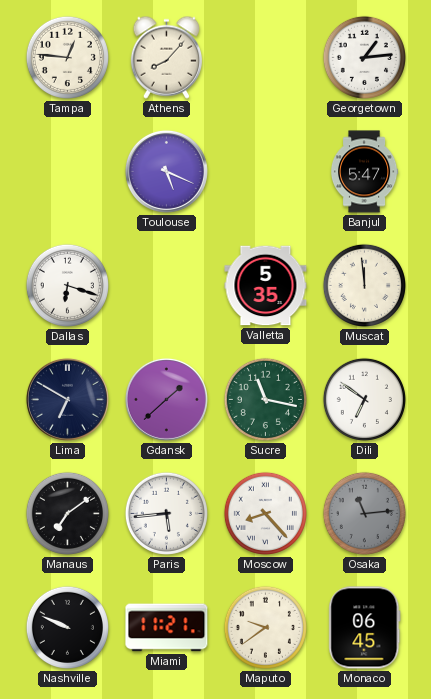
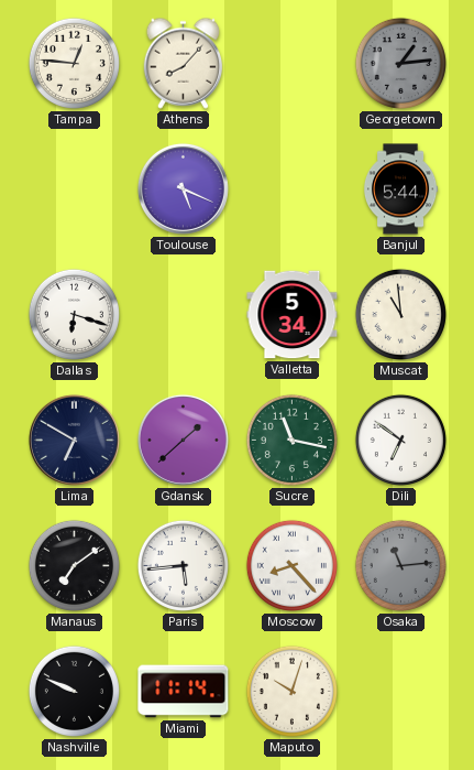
Georgetown dial: white -> grey (400, 63)
Banjul: 5:47 -> 5:44 (400, 189)
Valletta: 5:35 -> 5:34 (293, 315)
Muscat: 11:59 -> 10:59 (400, 314)
Miami: 11:21 -> 11:14 (184, 692)
Maputo: 9:39 -> 10:03 (291, 691)
Monaco: 06:45 -> none (365, 628)
